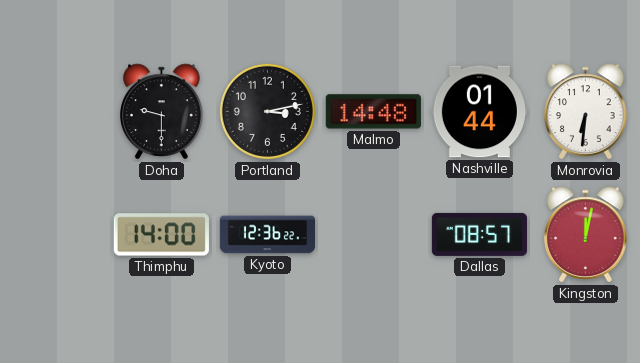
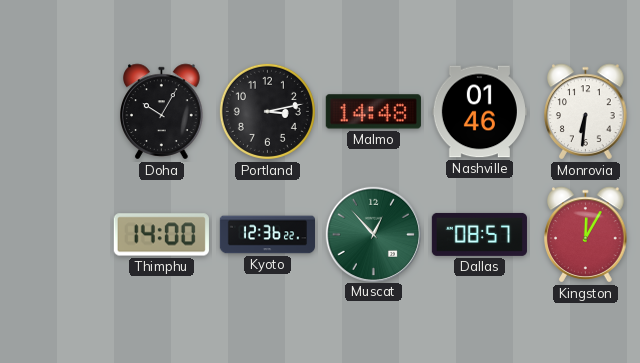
Doha: 9:30 -> 10:05 (162, 112)
Nashville: 01:44 -> 01:46 (479, 112)
Muscat: none -> 12:53 (373, 234)
Kingston: 12:02 -> 12:05 (586, 235)
